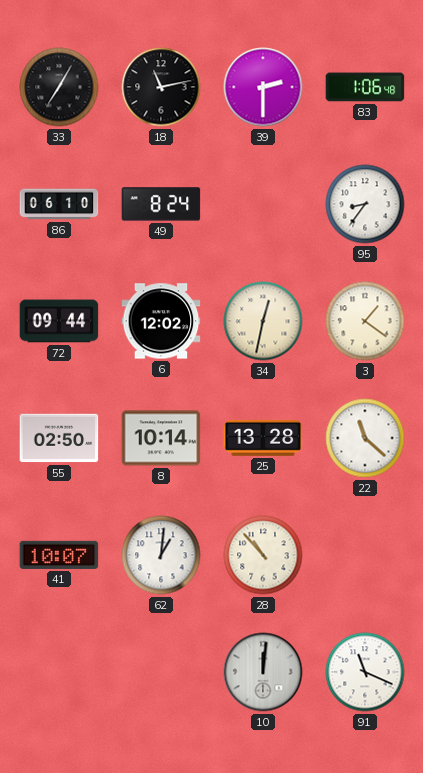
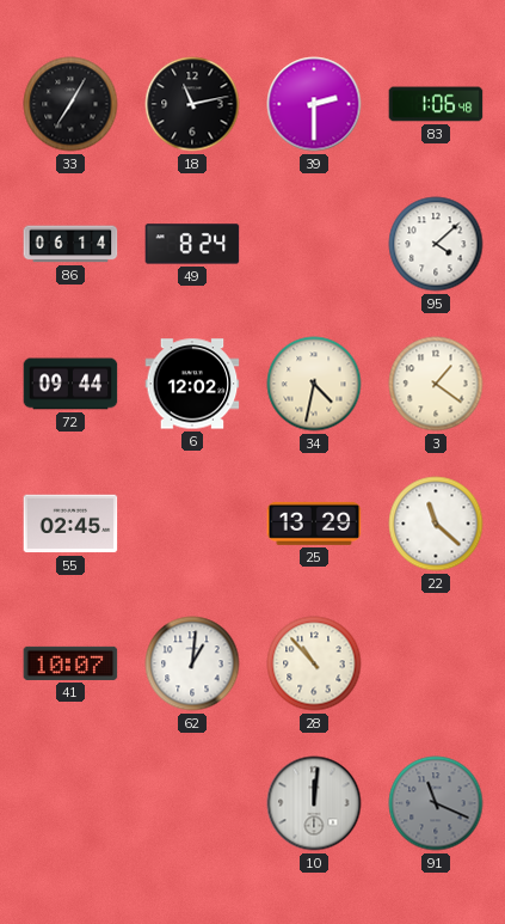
86: 06:10 -> 06:14 (70, 244)
95: 8:36 -> 4:08 (436, 244)
34: 12:32 -> 4:32 (314, 384)
55: 02:50 -> 02:45 (70, 524)
8: 10:14 -> none (161, 438)
25: 13:28 -> 13:29 (314, 524)
91 dial: white -> grey (436, 803)
